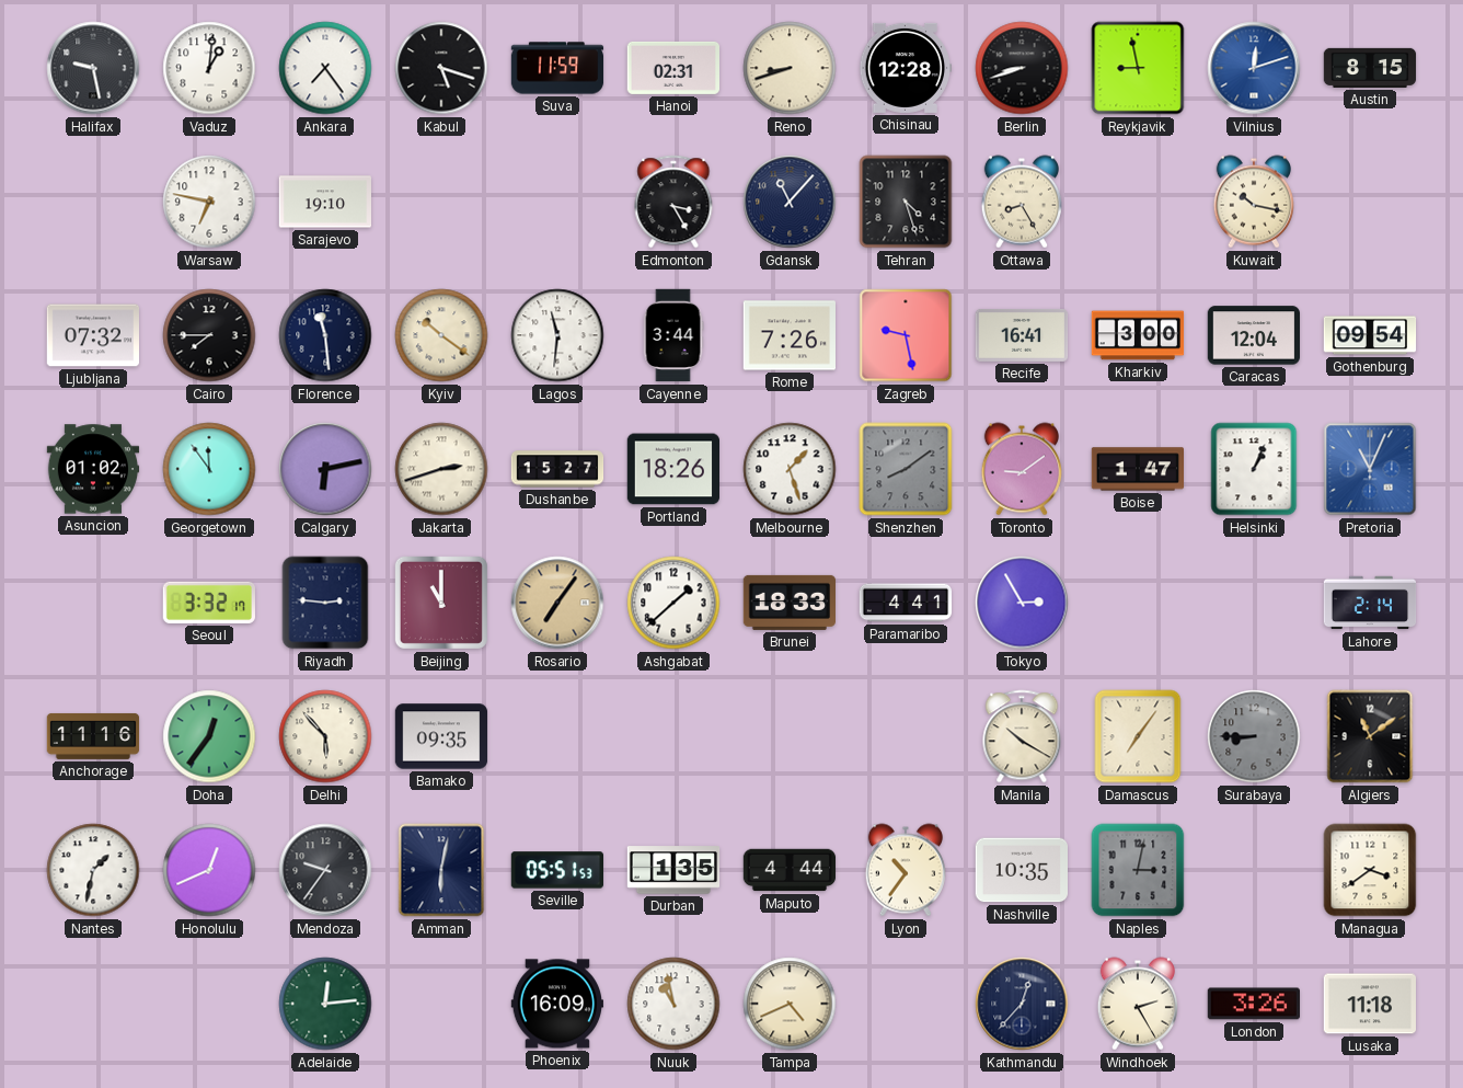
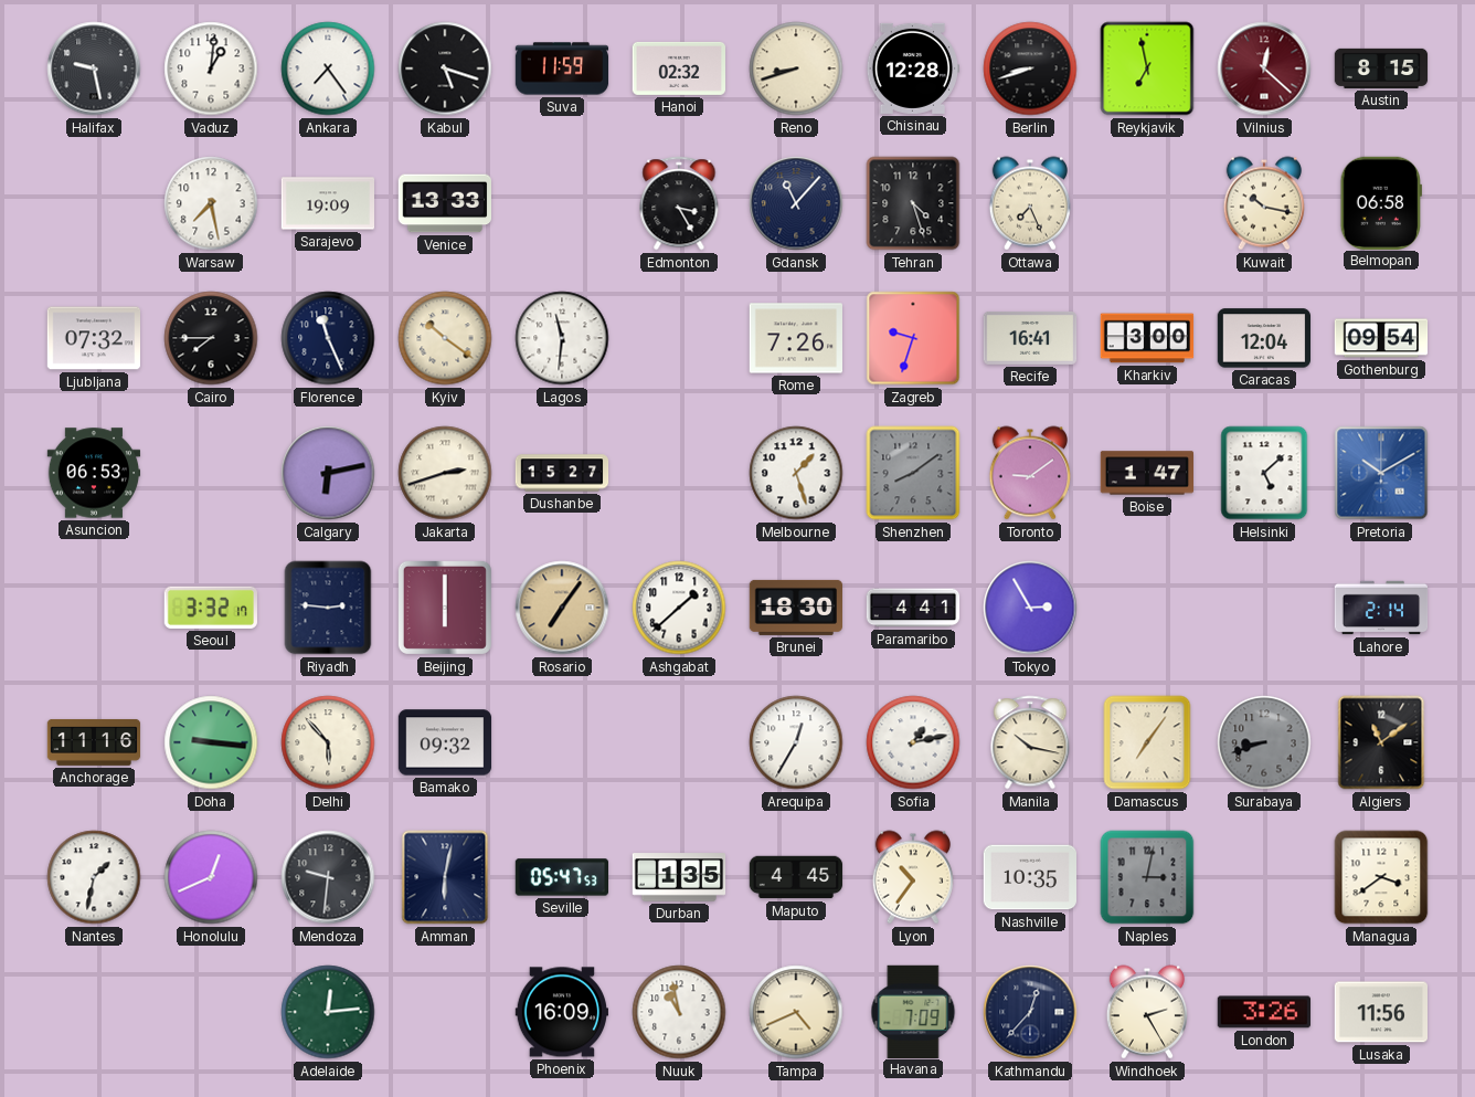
Hanoi: 02:31 -> 02:32 (679, 68)
Reykjavik: 8:58 -> 6:58 (1147, 68)
Vilnius: 12:12 -> 12:22 (1264, 68)
Vilnius dial: blue -> burgundy (1264, 68)
Warsaw: 6:47 -> 7:28 (211, 203)
Sarajevo: 19:10 -> 19:09 (328, 203)
Venice: none -> 13:33 (444, 203)
Ottawa: 8:25 -> 7:26 (1029, 203)
Belmopan: none -> 06:58 (1381, 202)
Florence: 11:29 -> 11:26 (328, 338)
Cayenne: 3:44 -> none (673, 335)
Zagreb: 9:28 -> 9:33 (913, 338)
Asuncion: 01:02 -> 06:53 (94, 473)
Georgetown: 11:54 -> none (209, 469)
Portland: 18:26 -> none (672, 469)
Helsinki: 1:04 -> 5:08 (1264, 473)
Pretoria: 11:04 -> 10:10 (1381, 473)
Beijing: 11:00 -> 6:00 (445, 608)
Brunei: 18:33 -> 18:30 (795, 608)
Doha: 12:36 -> 9:16 (211, 742)
Bamako: 09:35 -> 09:32 (445, 742)
Arequipa: none -> 12:35 (796, 742)
Sofia: none -> 1:13 (913, 742)
Manila: 10:20 -> 10:17 (1030, 742)
Surabaya: 8:45 -> 8:42 (1264, 742)
Mendoza: 9:36 -> 9:31 (328, 877)
Seville: 05:51 -> 05:47 (561, 877)
Maputo: 4:44 -> 4:45 (796, 877)
Havana: none -> 7:09 (913, 1011)
Lusaka: 11:18 -> 11:56 (1381, 1012)
